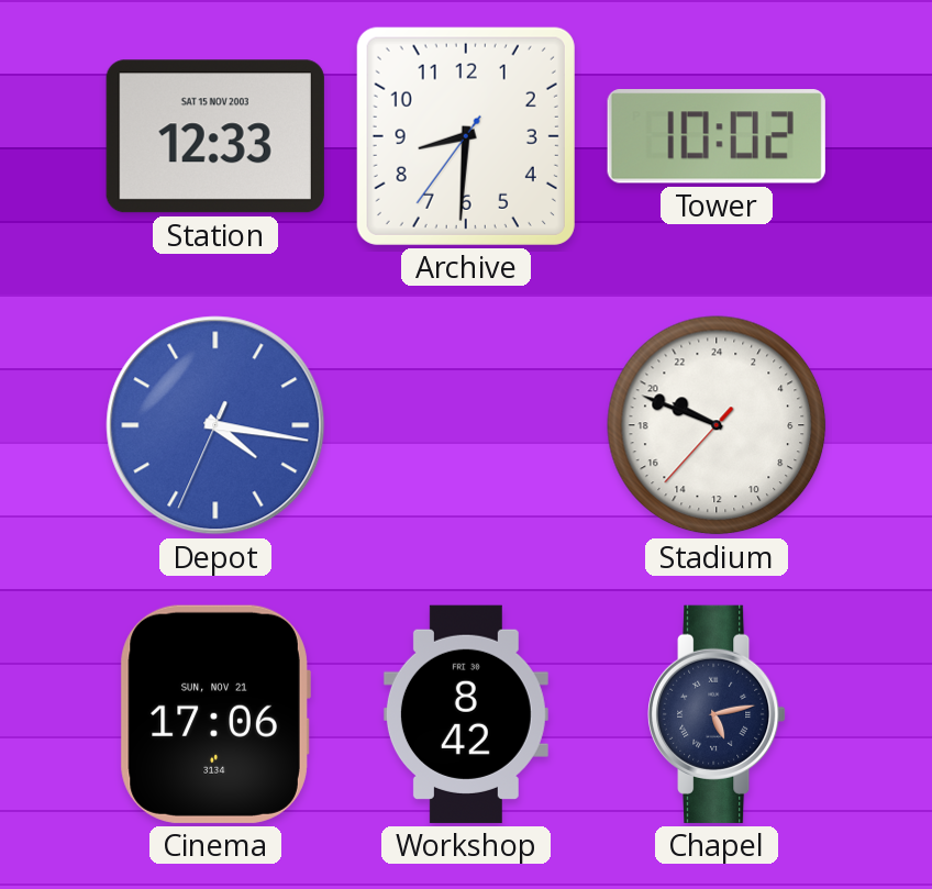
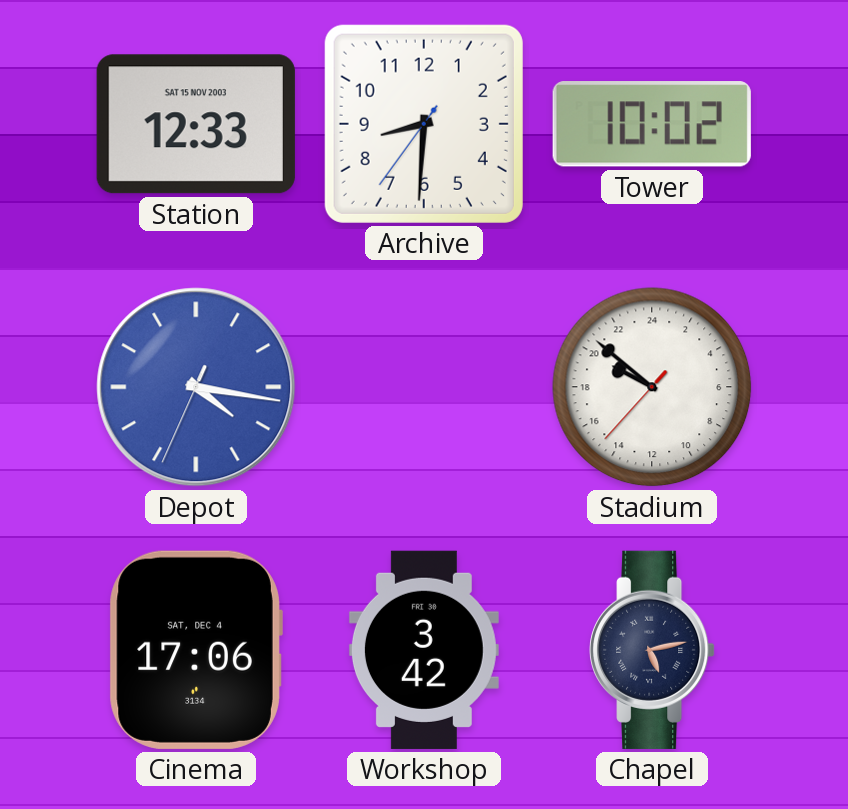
Stadium: 19:48 -> 19:51 (652, 387)
Cinema date: SUN, NOV 21 -> SAT, DEC 4 (196, 650)
Workshop: 8:42 -> 3:42 (424, 650)
